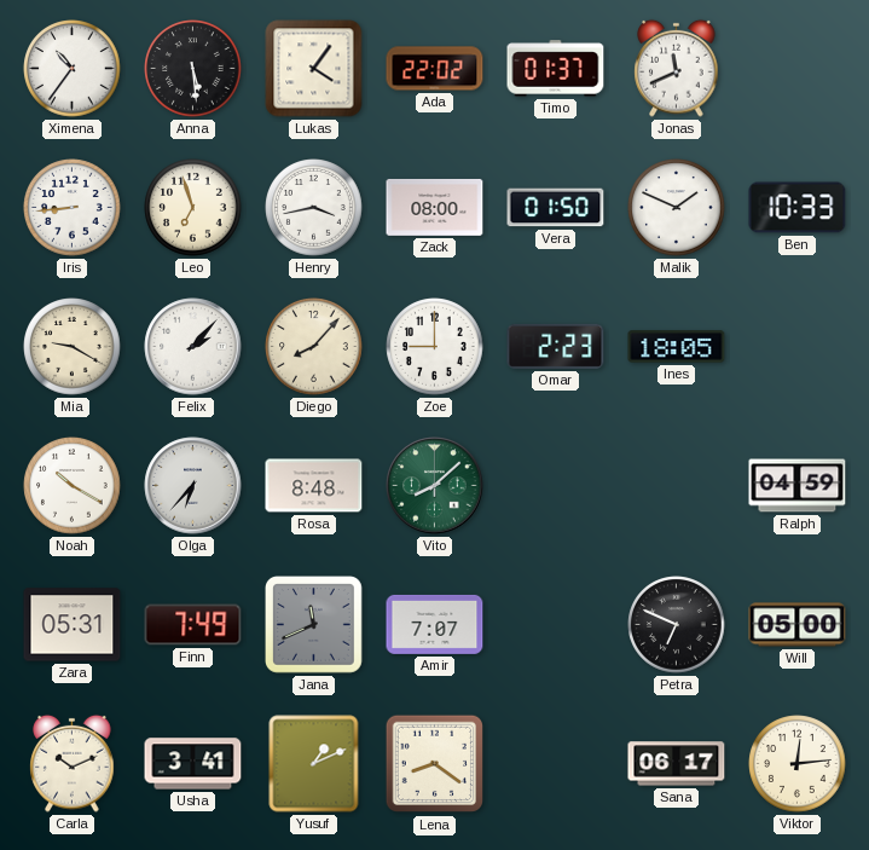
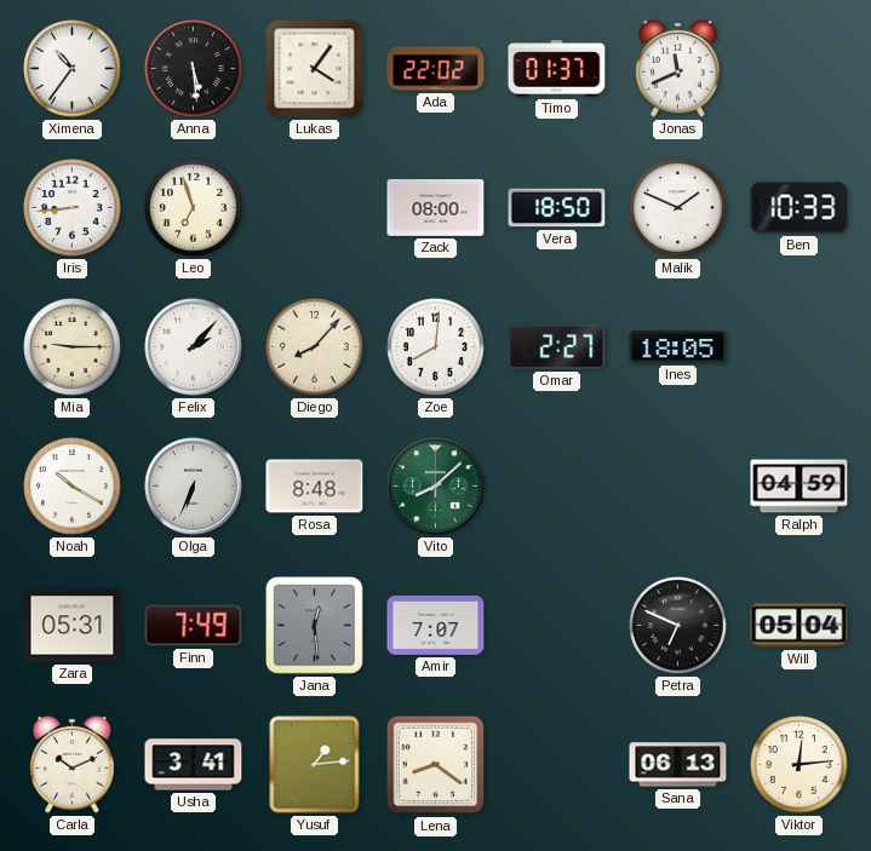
Henry: 3:43 -> none (314, 208)
Vera: 01:50 -> 18:50 (557, 208)
Mia: 9:20 -> 9:15 (73, 347)
Zoe: 9:00 -> 8:01 (436, 347)
Omar: 2:23 -> 2:27 (557, 346)
Olga: 6:37 -> 6:34 (194, 487)
Jana: 11:41 -> 12:29 (315, 626)
Will: 05:00 -> 05:04 (800, 626)
Yusuf: 1:11 -> 1:14 (315, 765)
Sana: 06:17 -> 06:13 (678, 765)
